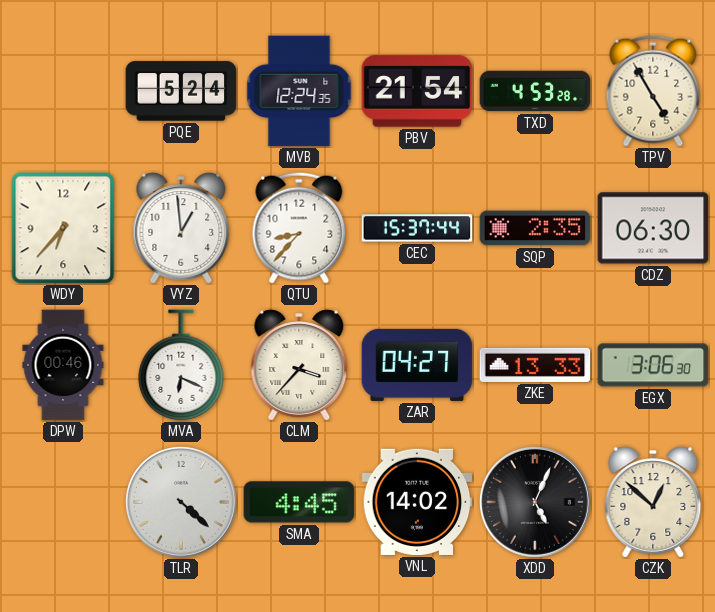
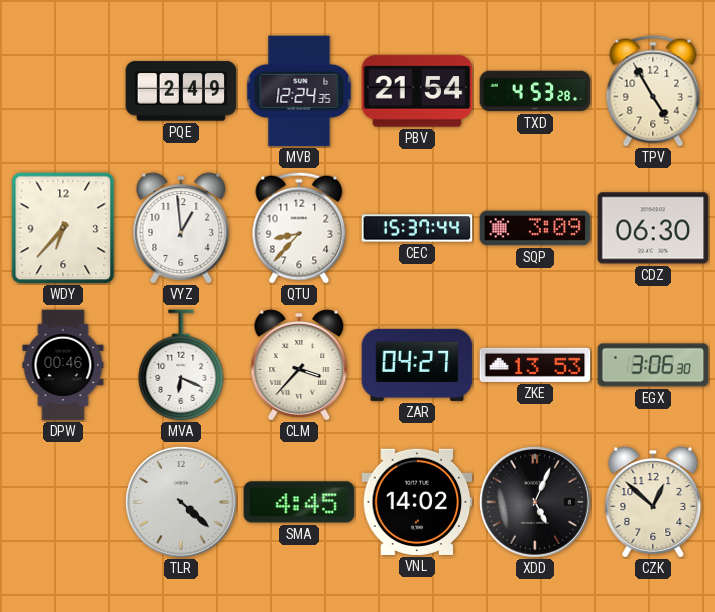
PQE: 5:24 -> 2:49 (181, 91)
SQP: 2:35 -> 3:09 (535, 228)
ZKE: 13:33 -> 13:53 (535, 365)
